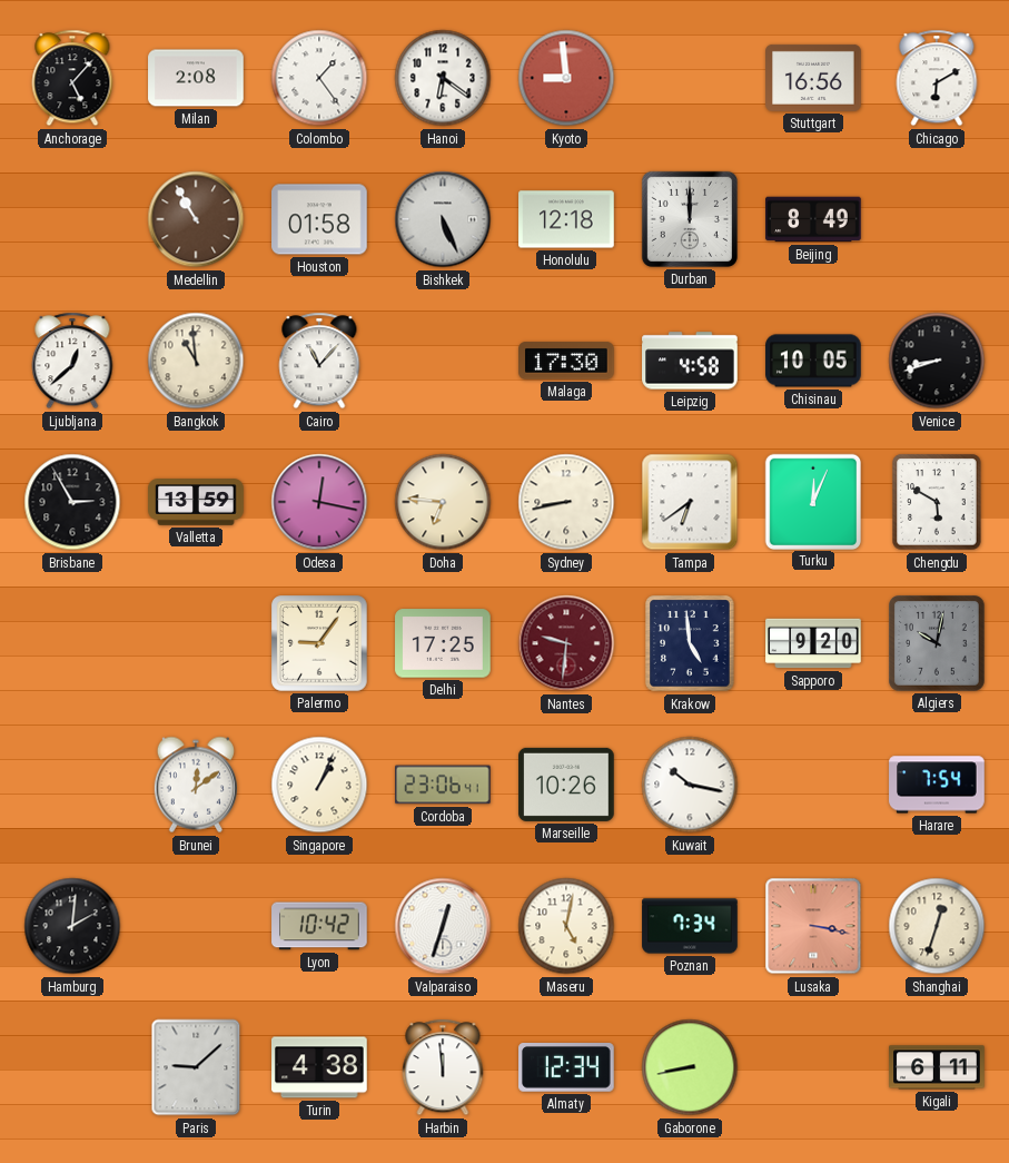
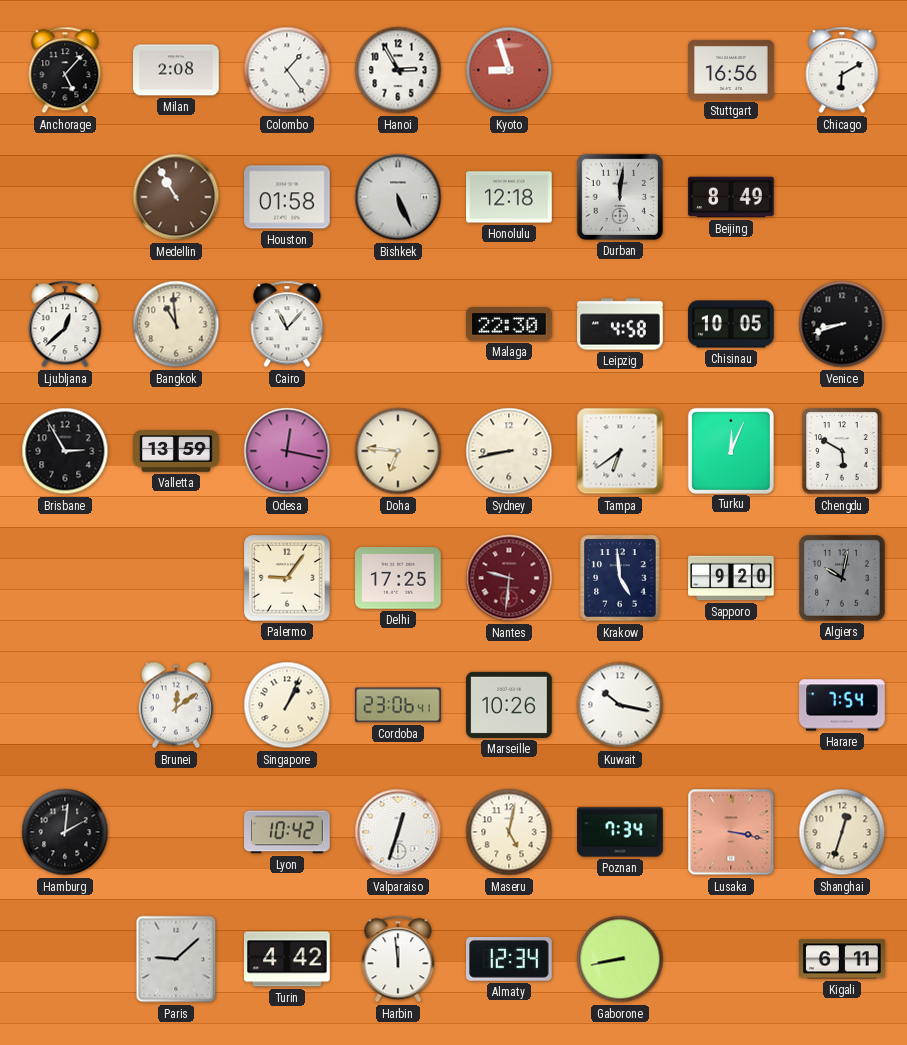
Hanoi: 6:21 -> 2:55 (398, 70)
Kyoto: 8:59 -> 8:57 (509, 70)
Durban: 12:00 -> 12:01 (620, 197)
Malaga: 17:30 -> 22:30 (510, 324)
Turin: 4:38 -> 4:42 (288, 959)
